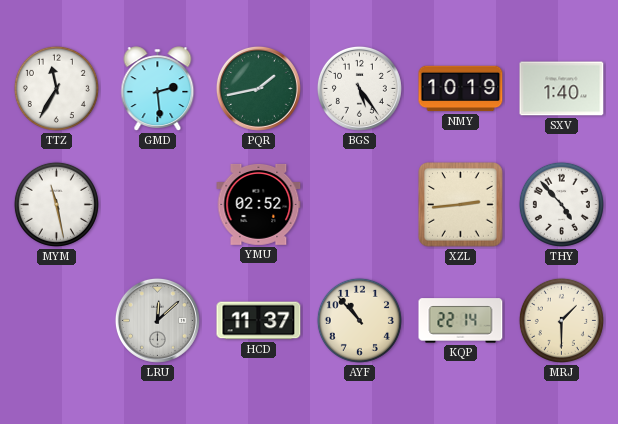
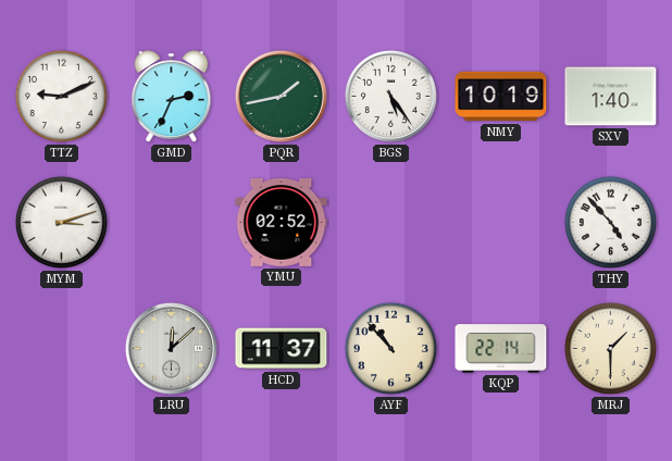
TTZ: 11:35 -> 9:11 (61, 96)
GMD: 2:29 -> 2:34 (172, 97)
MYM: 11:28 -> 3:12 (61, 222)
XZL: 2:44 -> none (461, 205)
